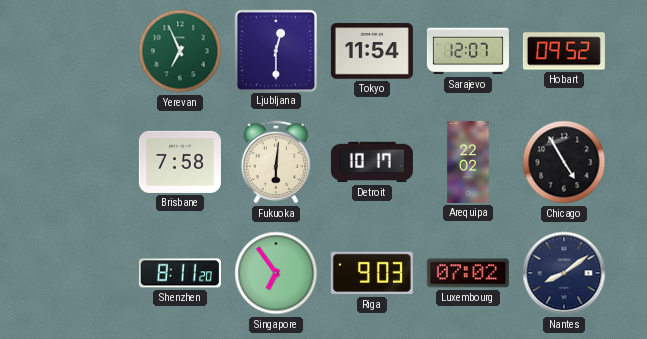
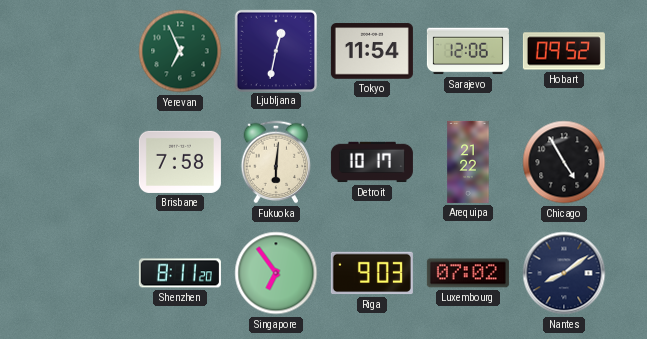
Ljubljana: 12:30 -> 12:32 (275, 50)
Sarajevo: 12:07 -> 12:06 (468, 51)
Arequipa: 22:02 -> 21:22 (468, 162)
